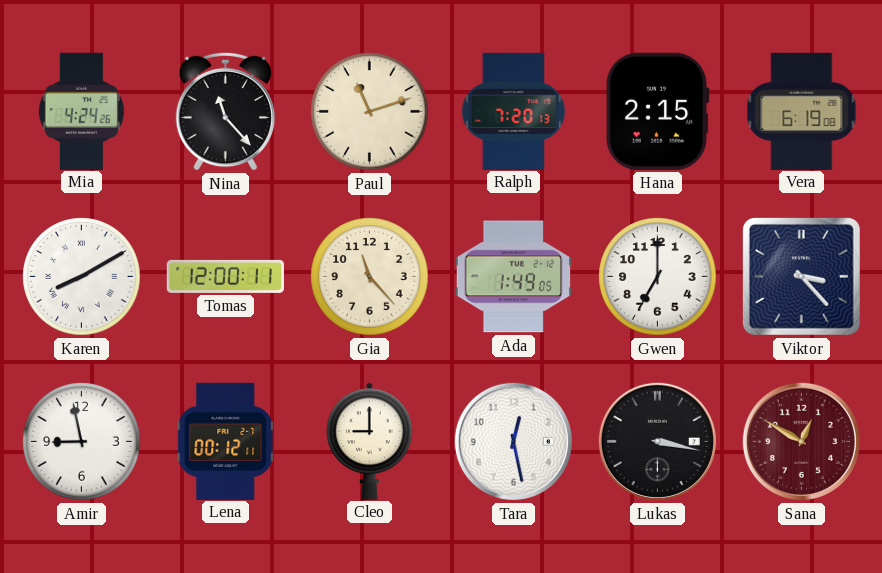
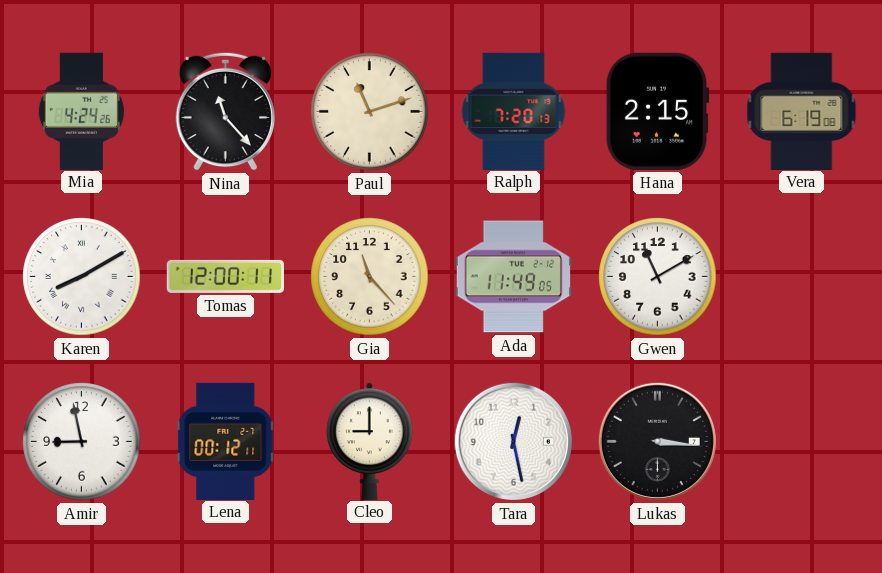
Ada: 1:49 -> 11:49 (513, 277)
Gwen: 7:00 -> 11:10 (658, 277)
Viktor: 3:23 -> none (801, 276)
Lukas: 3:17 -> 3:16 (657, 441)
Sana: 12:50 -> none (801, 441)
